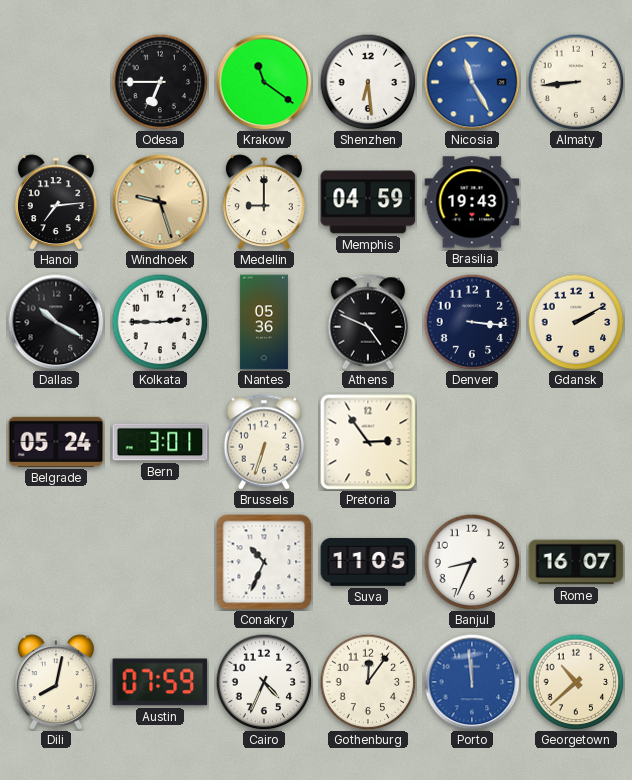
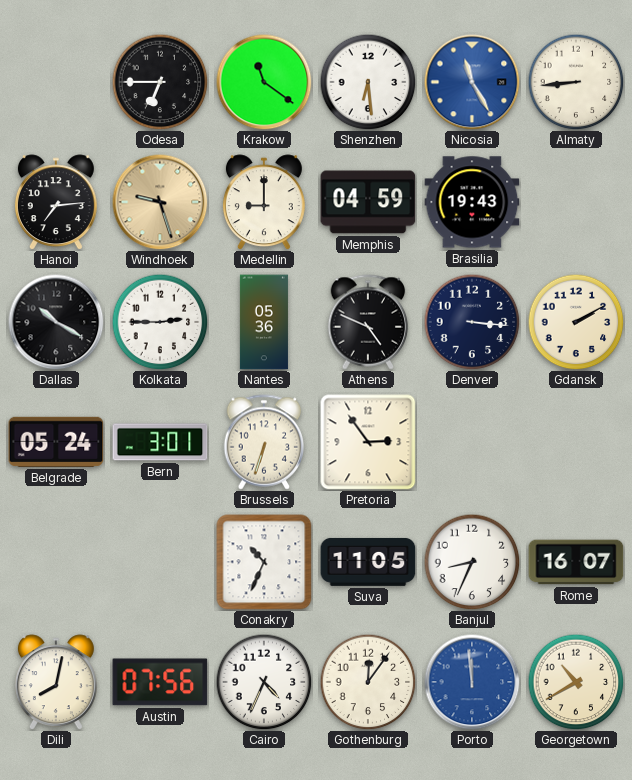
Austin: 07:59 -> 07:56 (160, 682)
Georgetown: 10:38 -> 10:40 (576, 682)
